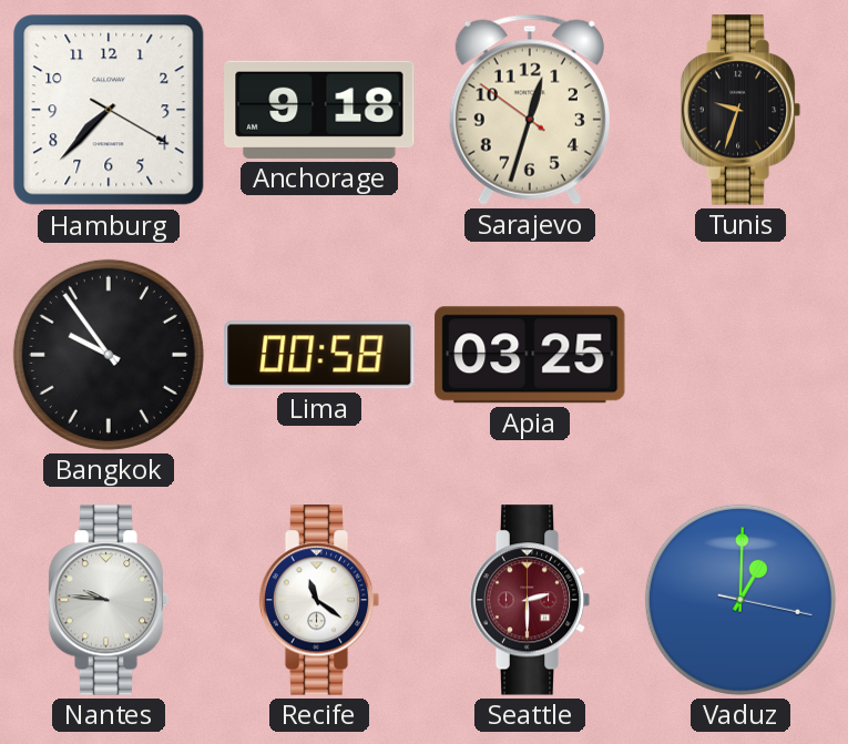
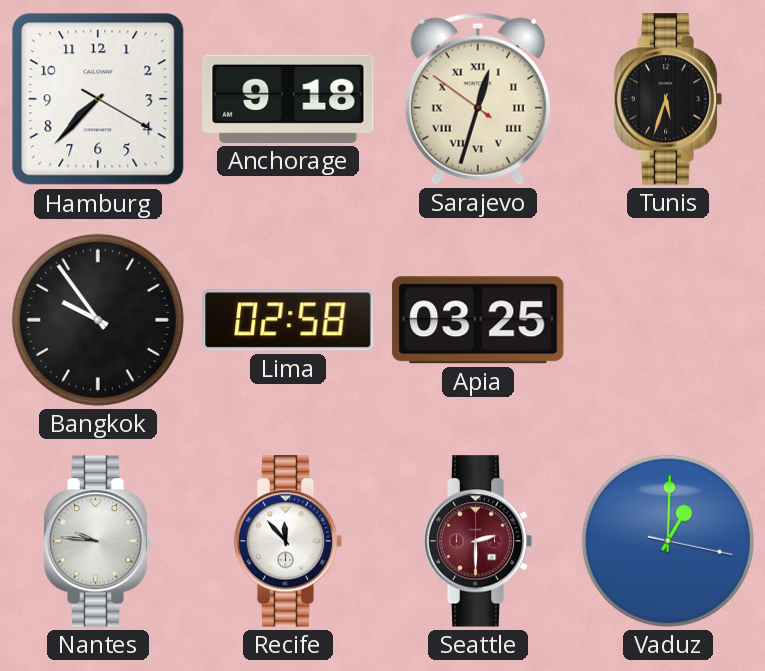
Sarajevo numerals: Arabic -> Roman (478, 99)
Tunis: 9:33 -> 5:33 (668, 99)
Lima: 00:58 -> 02:58 (288, 320)
Recife: 11:21 -> 11:53 (288, 541)
